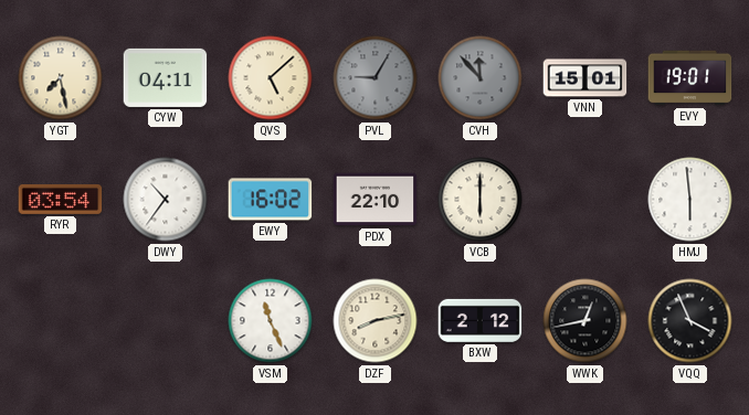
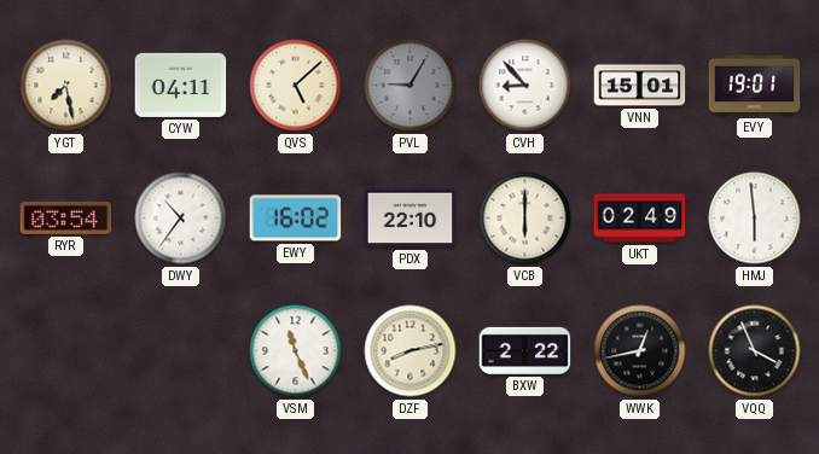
CVH: 11:53 -> 8:53 (525, 86)
CVH dial: grey -> white (525, 86)
UKT: none -> 02:49 (640, 219)
BXW: 2:12 -> 2:22 (525, 350)
